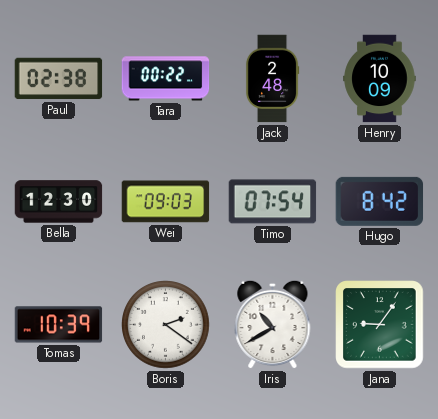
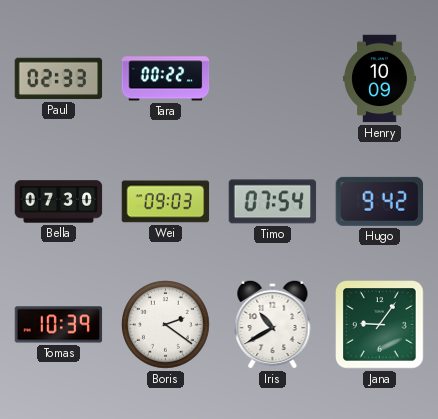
Paul: 02:38 -> 02:33 (59, 79)
Jack: 2:48 -> none (272, 79)
Bella: 12:30 -> 07:30 (59, 202)
Hugo: 8:42 -> 9:42 (380, 201)
